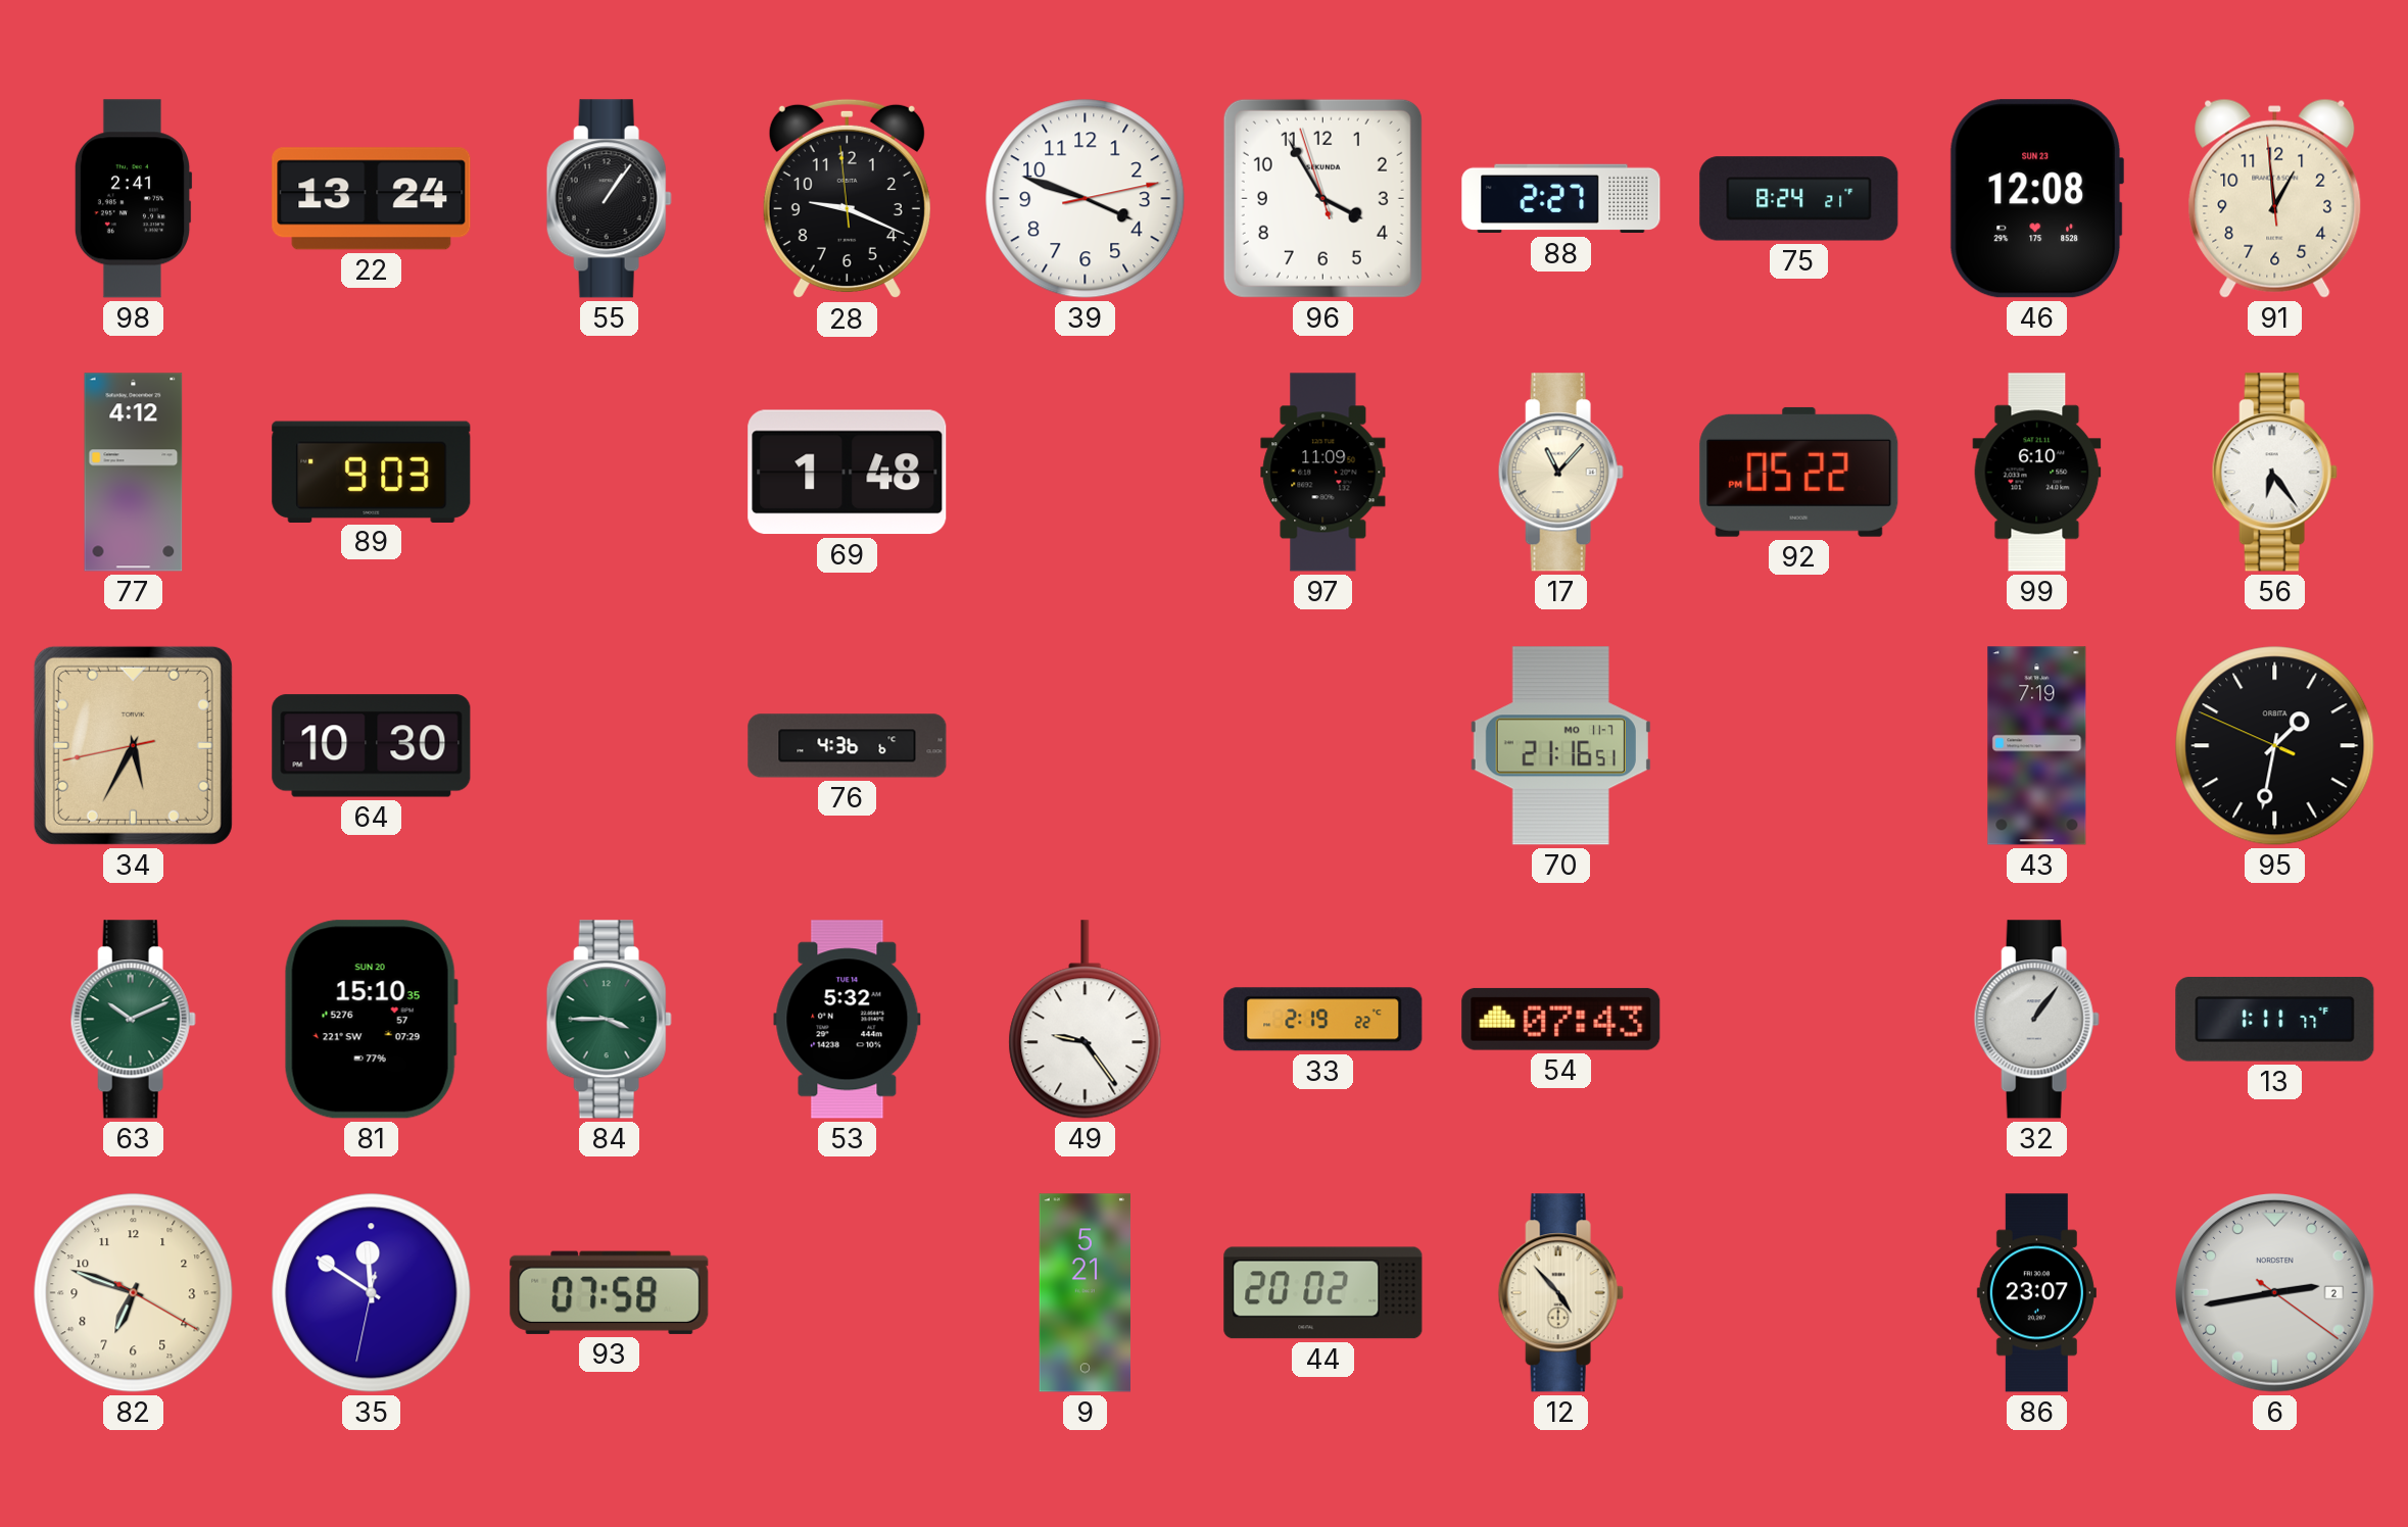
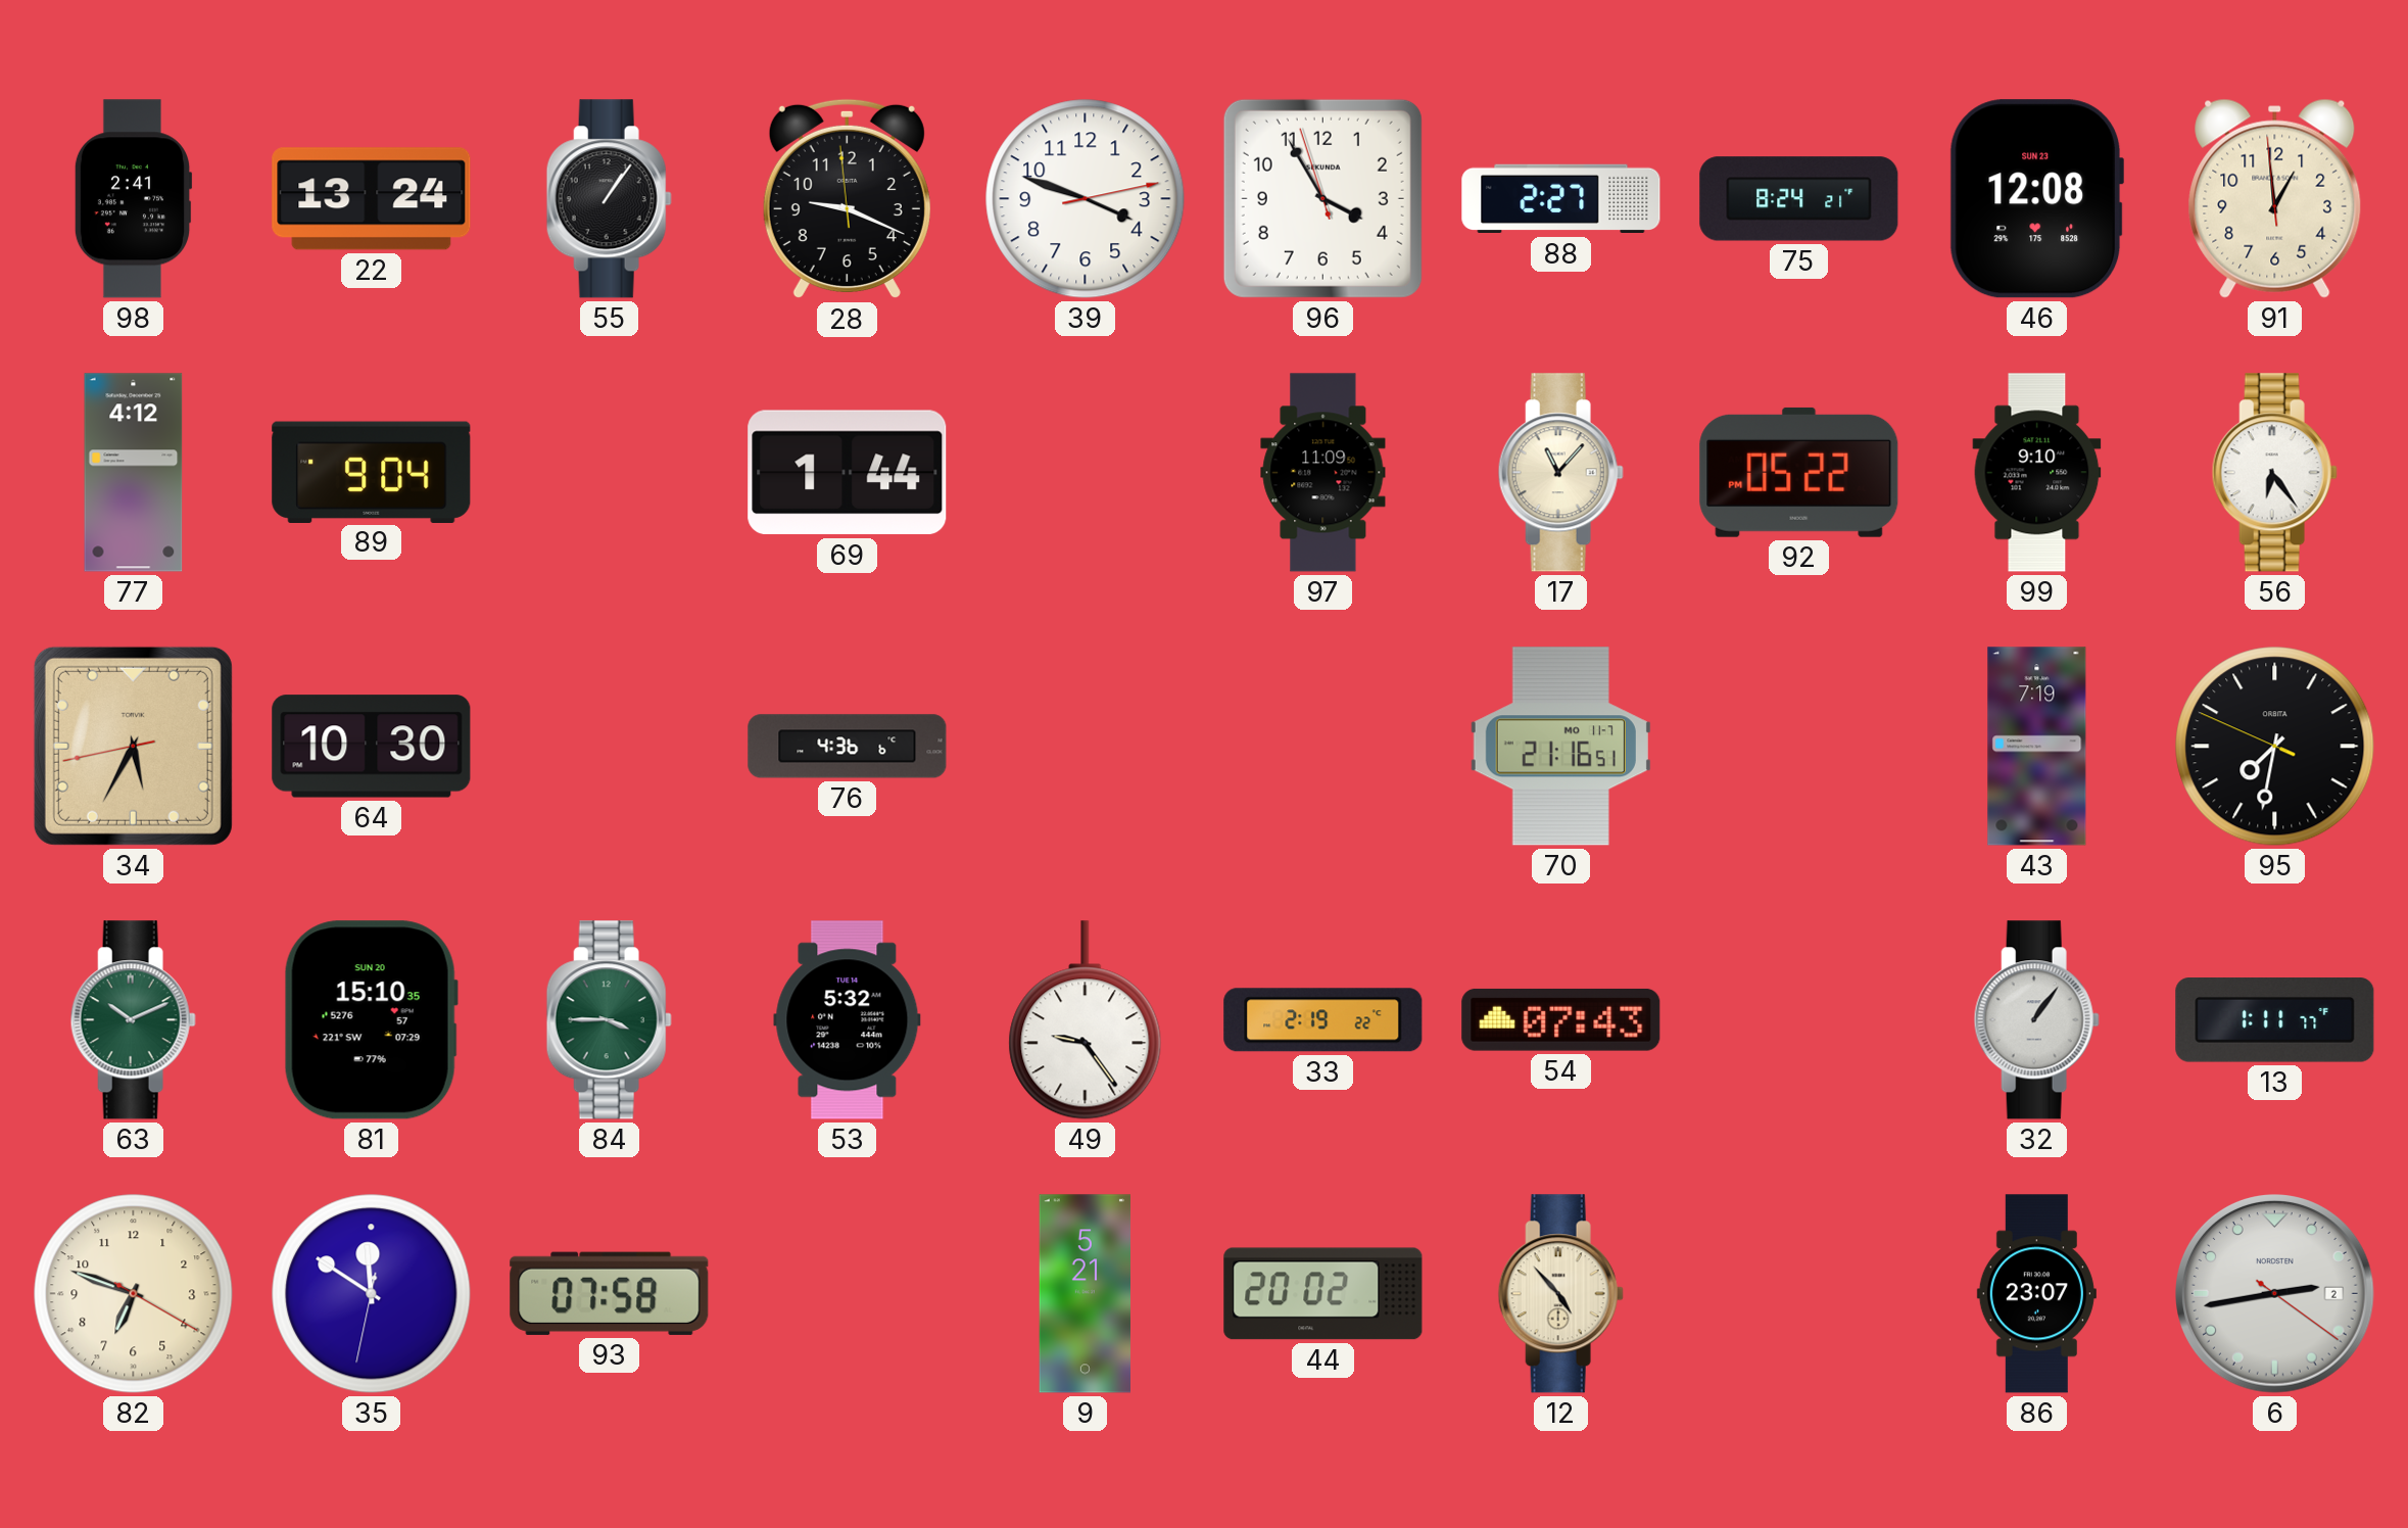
89: 9:03 -> 9:04 (372, 472)
69: 1:48 -> 1:44 (848, 473)
99: 6:10 -> 9:10 (2037, 473)
95: 1:31 -> 7:31 (2275, 747)
